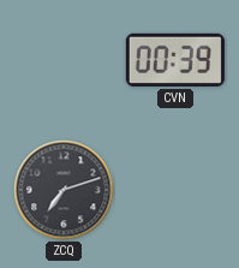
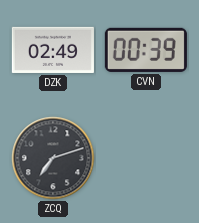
DZK: none -> 02:49 (53, 50)
